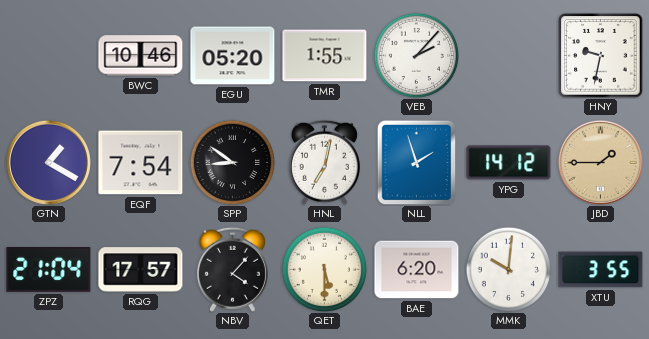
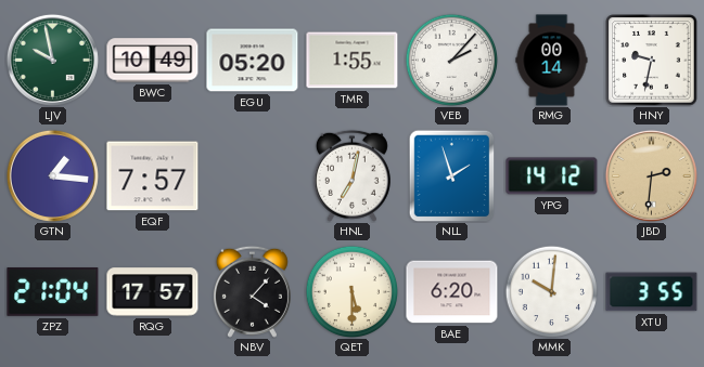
LJV: none -> 9:58 (52, 60)
BWC: 10:46 -> 10:49 (153, 61)
RMG: none -> 00:14 (552, 61)
GTN: 1:20 -> 1:16 (52, 175)
EQF: 7:54 -> 7:57 (153, 176)
SPP: 8:51 -> none (232, 162)
JBD: 1:45 -> 2:31 (651, 175)
